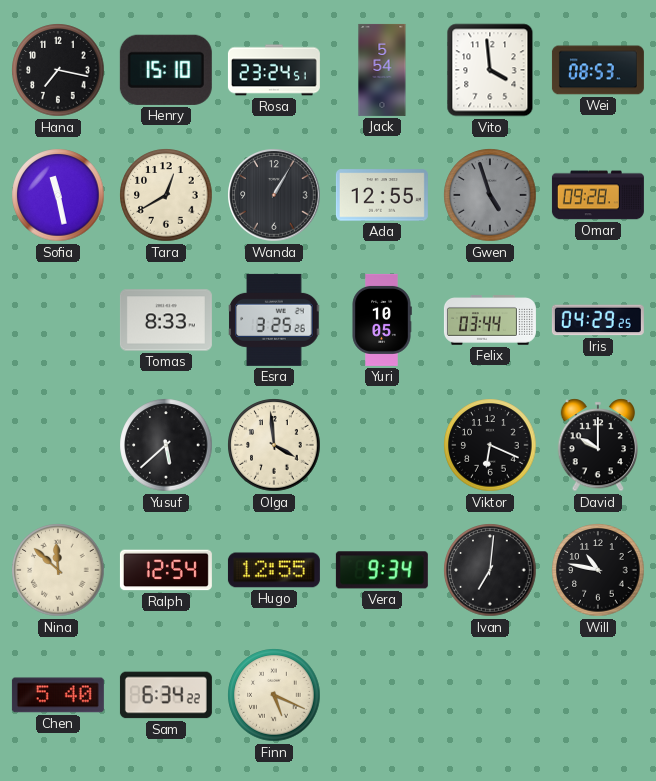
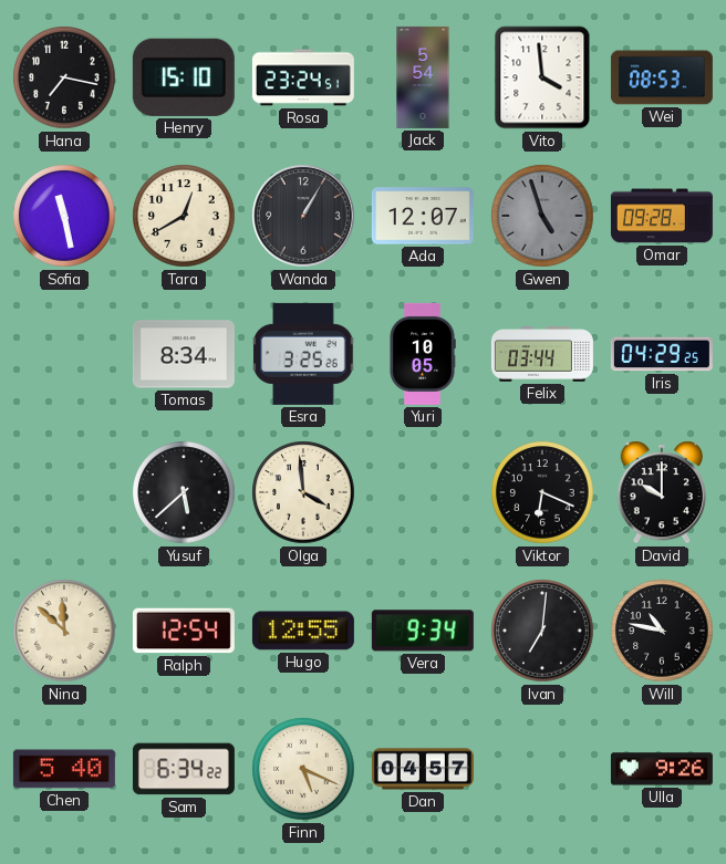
Ada: 12:55 -> 12:07 (423, 216)
Tomas: 8:33 -> 8:34 (184, 354)
Dan: none -> 04:57 (423, 769)
Ulla: none -> 9:26 (662, 769)
